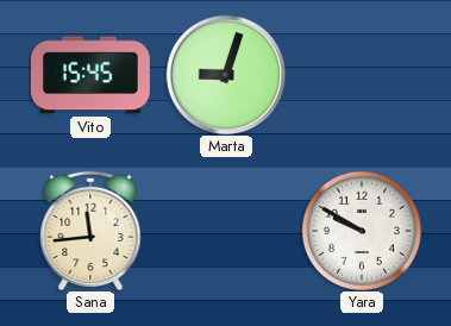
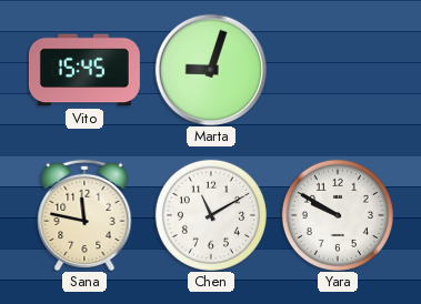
Sana: 11:44 -> 11:47 (84, 214)
Chen: none -> 11:10 (211, 215)
